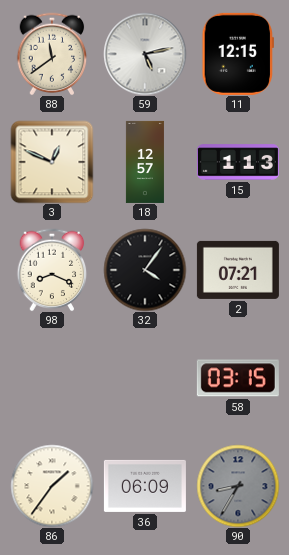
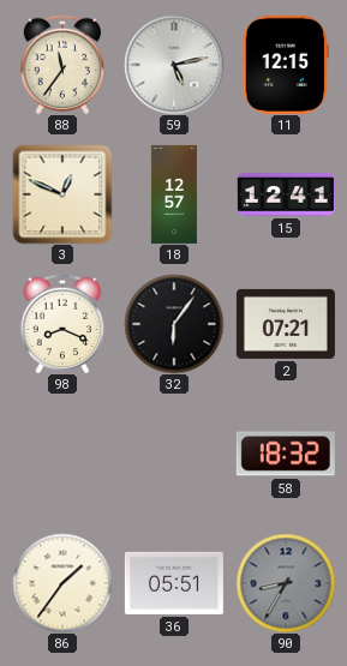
88: 11:39 -> 11:36 (62, 65)
15: 1:13 -> 12:41 (286, 194)
32: 4:06 -> 6:06 (174, 324)
58: 03:15 -> 18:32 (286, 454)
36: 06:09 -> 05:51 (174, 583)
